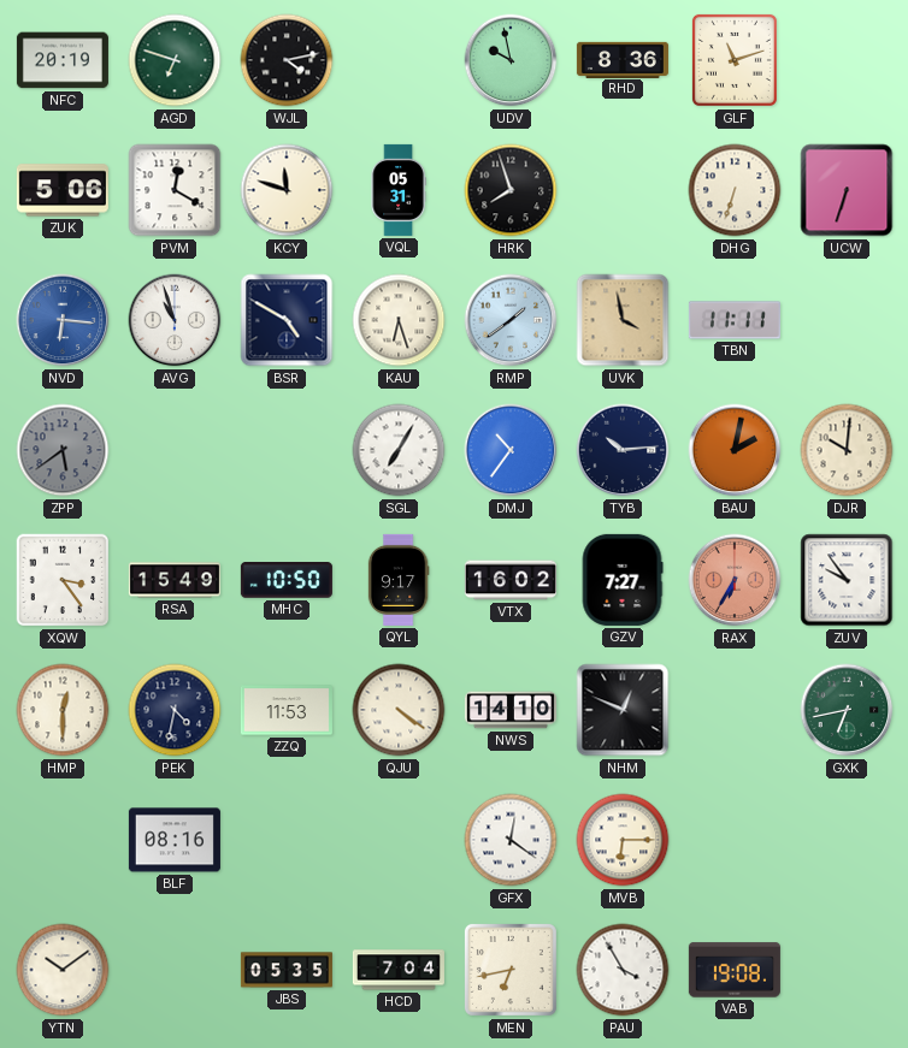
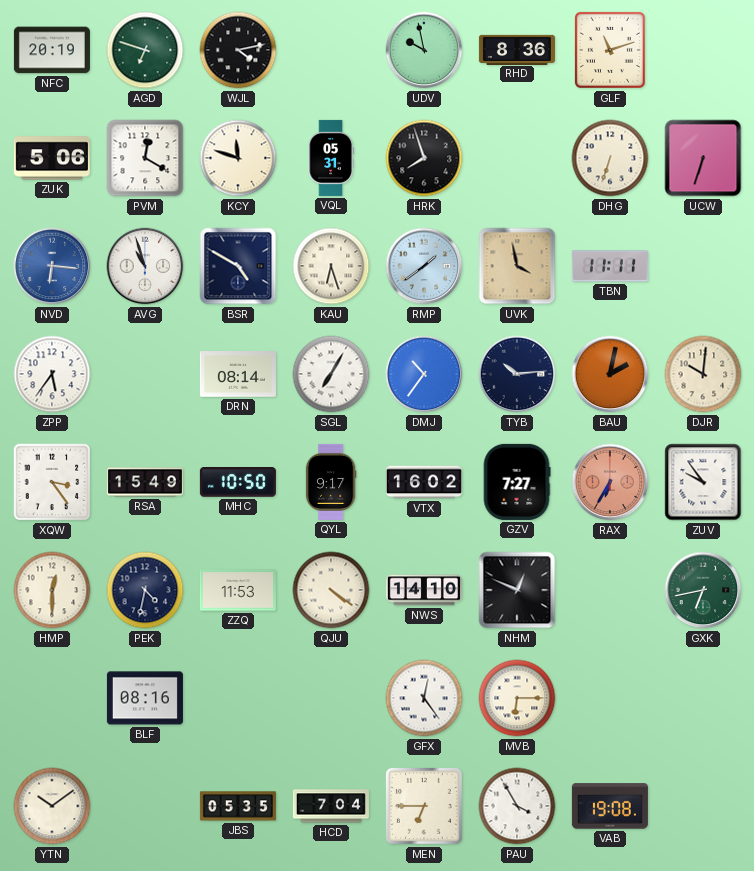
ZPP: 5:39 -> 5:36 (52, 374)
ZPP dial: grey -> white (52, 374)
DRN: none -> 08:14 (238, 375)
GFX: 12:21 -> 12:24 (424, 698)
MEN: 6:43 -> 6:45 (424, 806)
